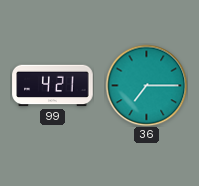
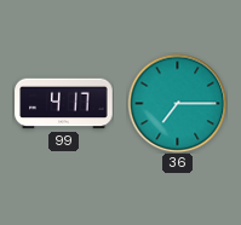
99: 4:21 -> 4:17 (64, 104)
